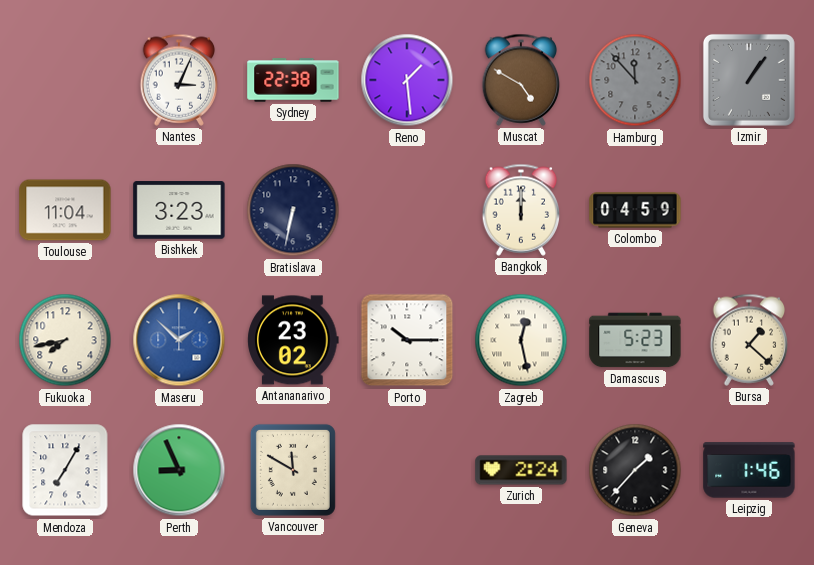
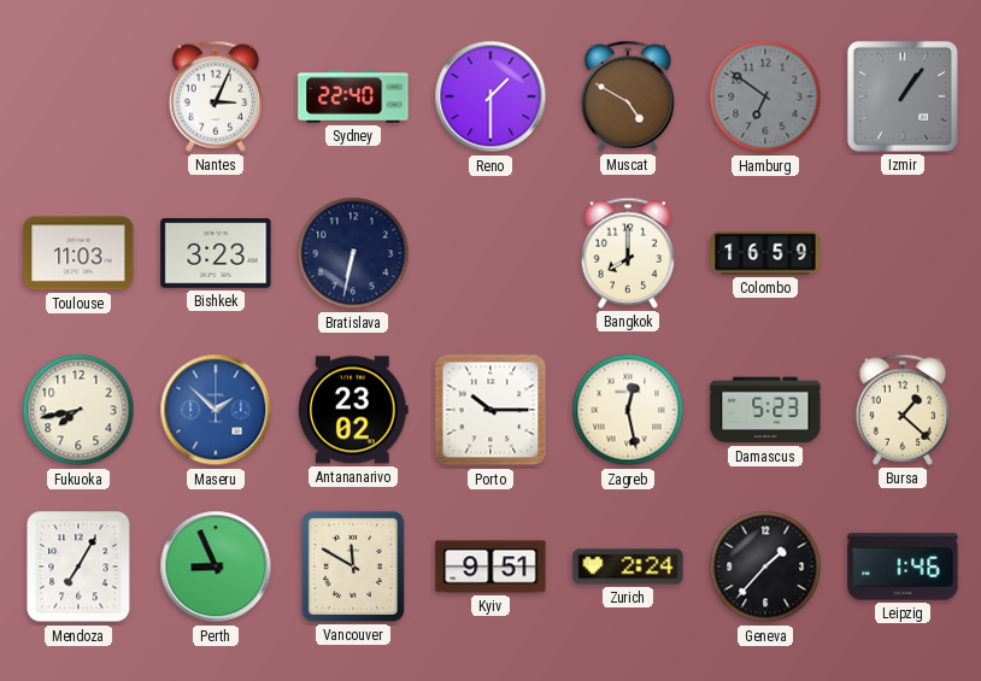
Sydney: 22:38 -> 22:40 (353, 96)
Reno: 1:29 -> 1:30 (490, 96)
Hamburg: 11:53 -> 6:51 (765, 96)
Toulouse: 11:04 -> 11:03 (78, 253)
Bangkok: 12:00 -> 8:00 (628, 253)
Colombo: 04:59 -> 16:59 (765, 253)
Kyiv: none -> 9:51 (490, 566)
